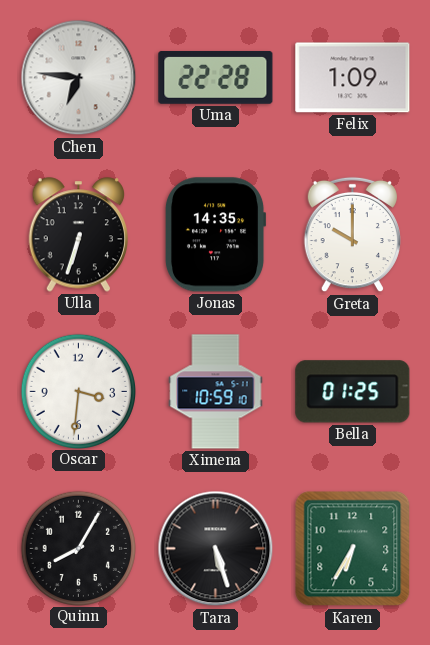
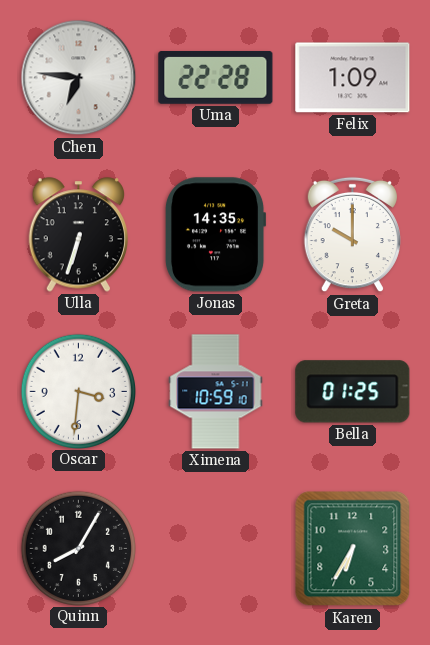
Tara: 5:27 -> none (216, 549)
